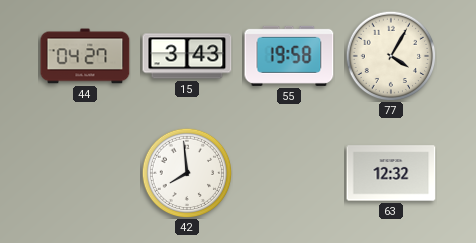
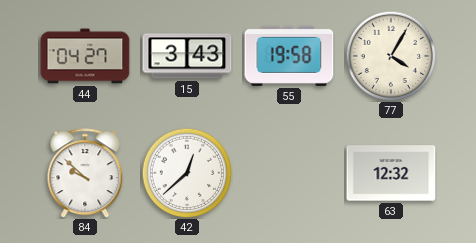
84: none -> 9:52 (85, 173)
42: 7:59 -> 12:38 (187, 173)
